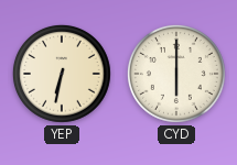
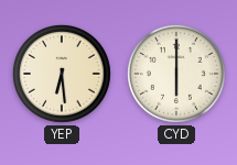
YEP: 6:32 -> 6:29 (62, 74)
